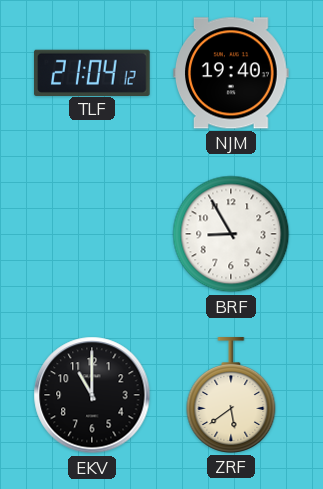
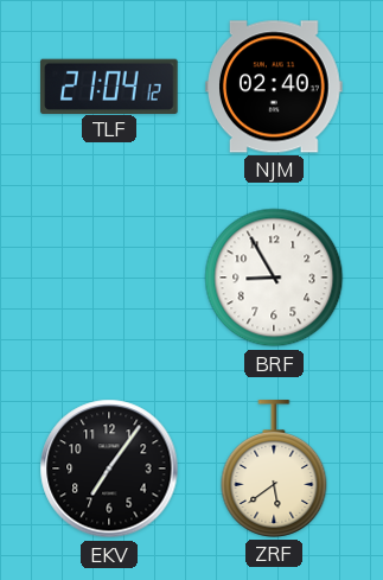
NJM: 19:40 -> 02:40 (274, 87)
EKV: 11:00 -> 7:06 (109, 469)
